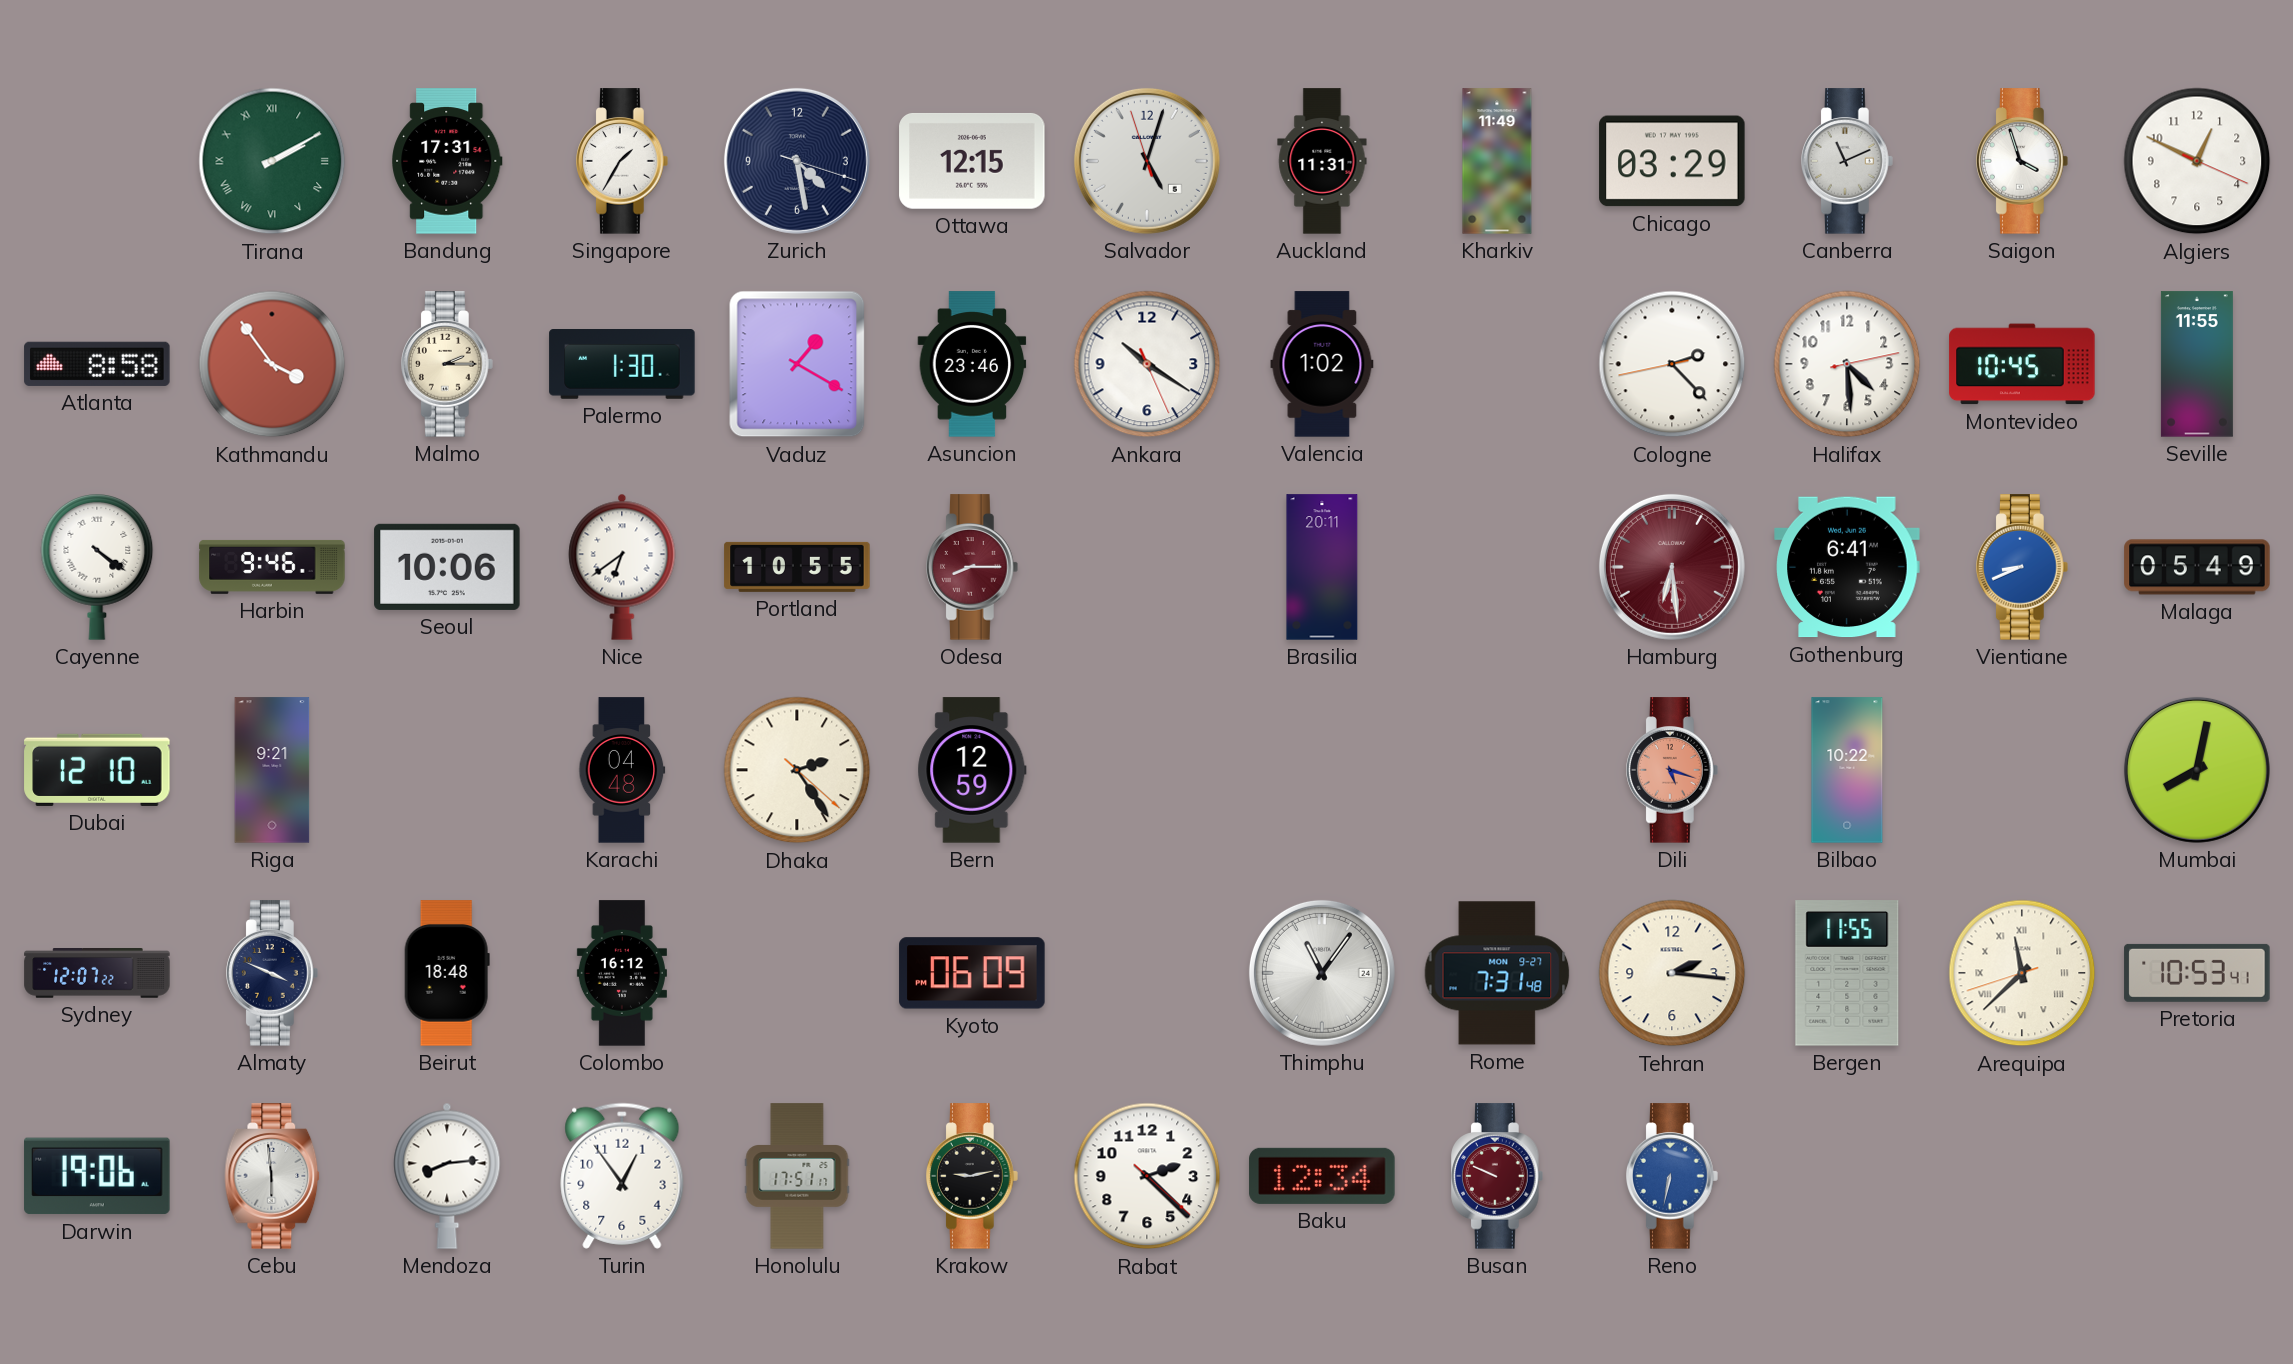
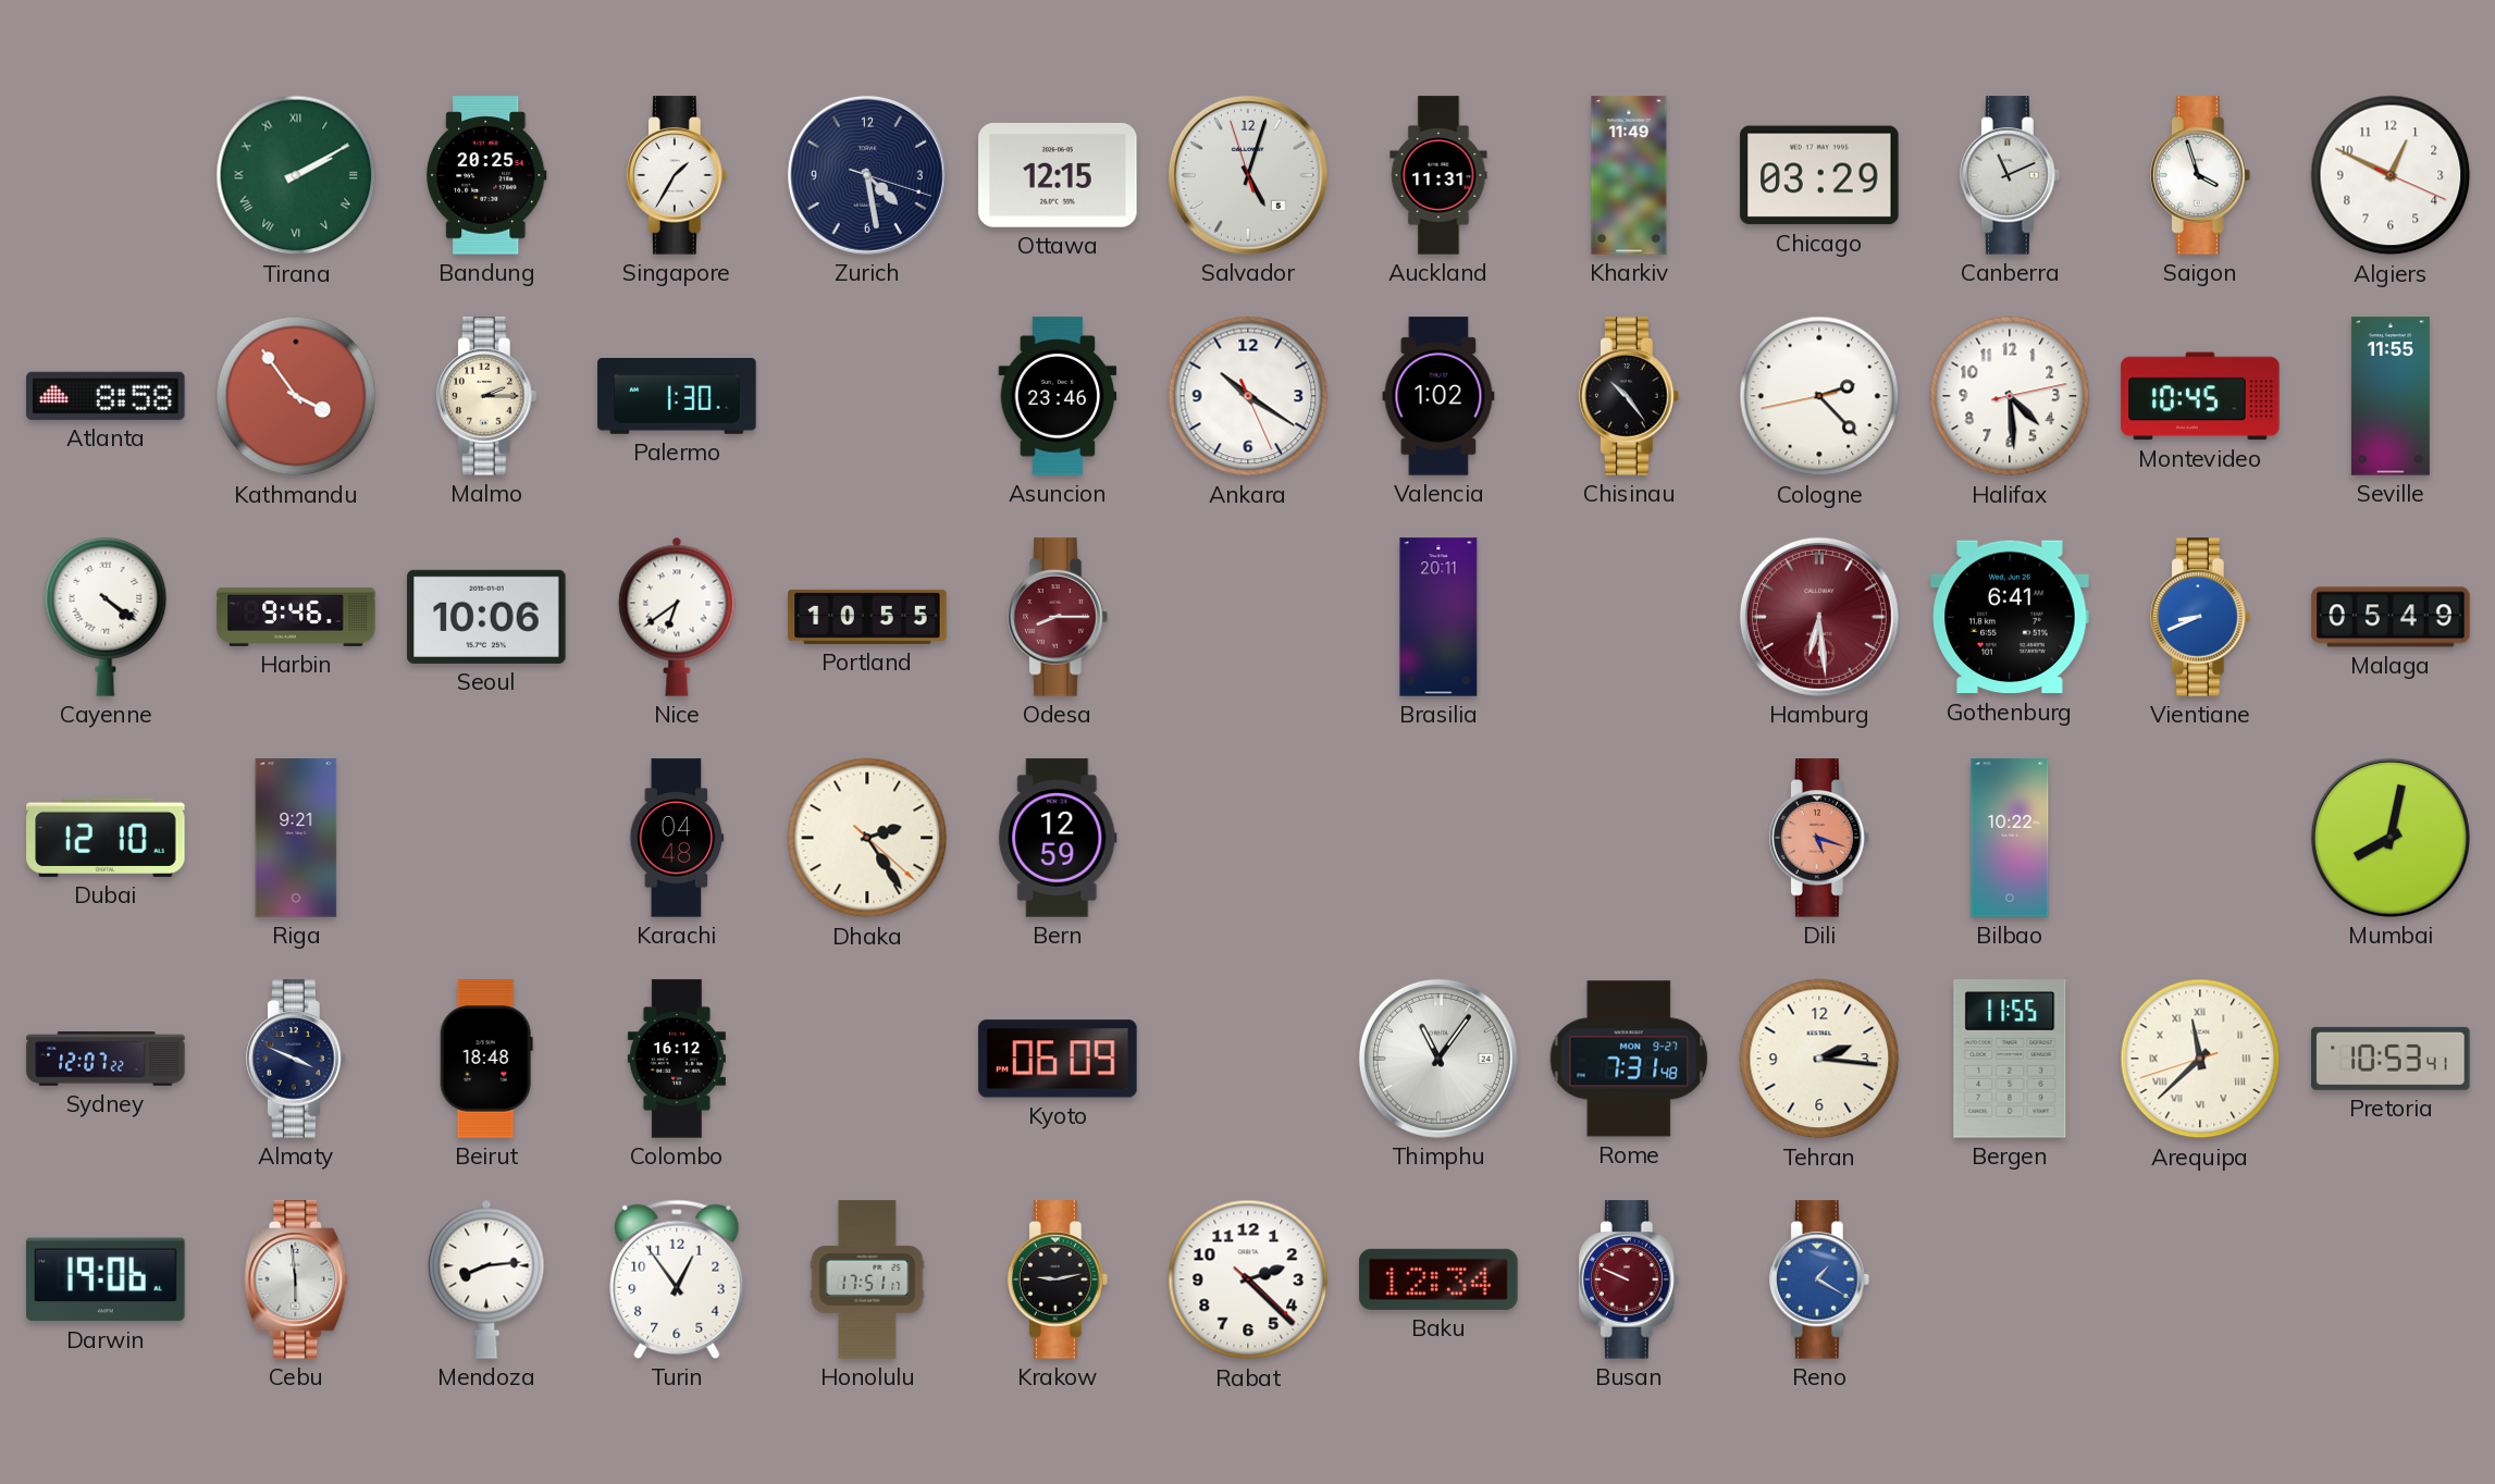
Bandung: 17:31 -> 20:25 (486, 175)
Vaduz: 1:20 -> none (797, 364)
Chisinau: none -> 10:24 (1630, 396)
Reno: 6:32 -> 1:20 (1820, 1279)
